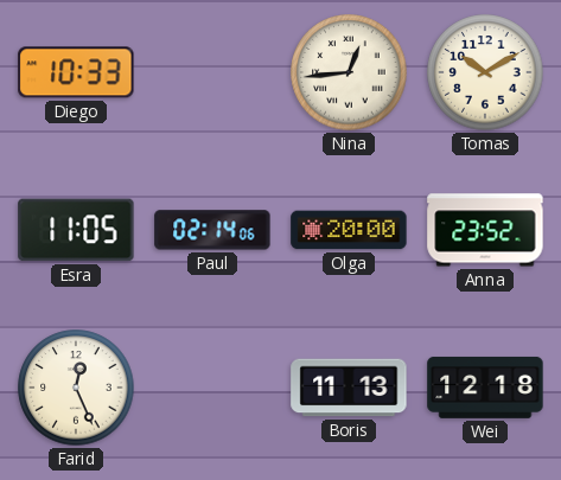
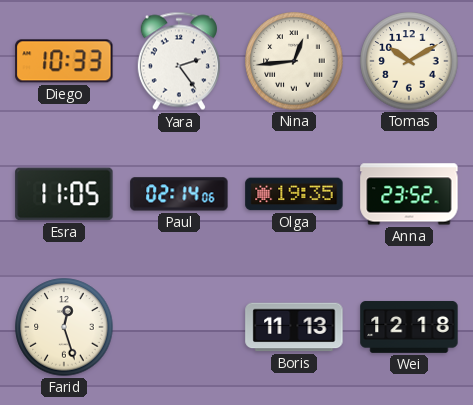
Yara: none -> 2:24 (179, 61)
Olga: 20:00 -> 19:35 (294, 194)
Farid: 12:26 -> 12:27 (64, 327)
